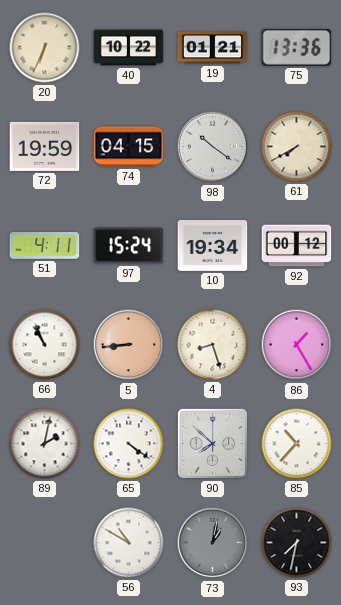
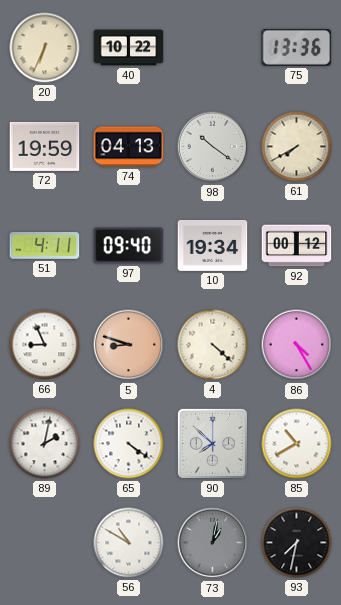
19: 01:21 -> none (213, 48)
74: 04:15 -> 04:13 (129, 147)
97: 15:24 -> 09:40 (129, 246)
66: 10:56 -> 8:56 (45, 345)
5: 8:44 -> 8:48 (129, 345)
4: 8:27 -> 4:22 (213, 345)
86: 1:25 -> 4:25 (297, 345)
85: 10:37 -> 10:40 (297, 444)
